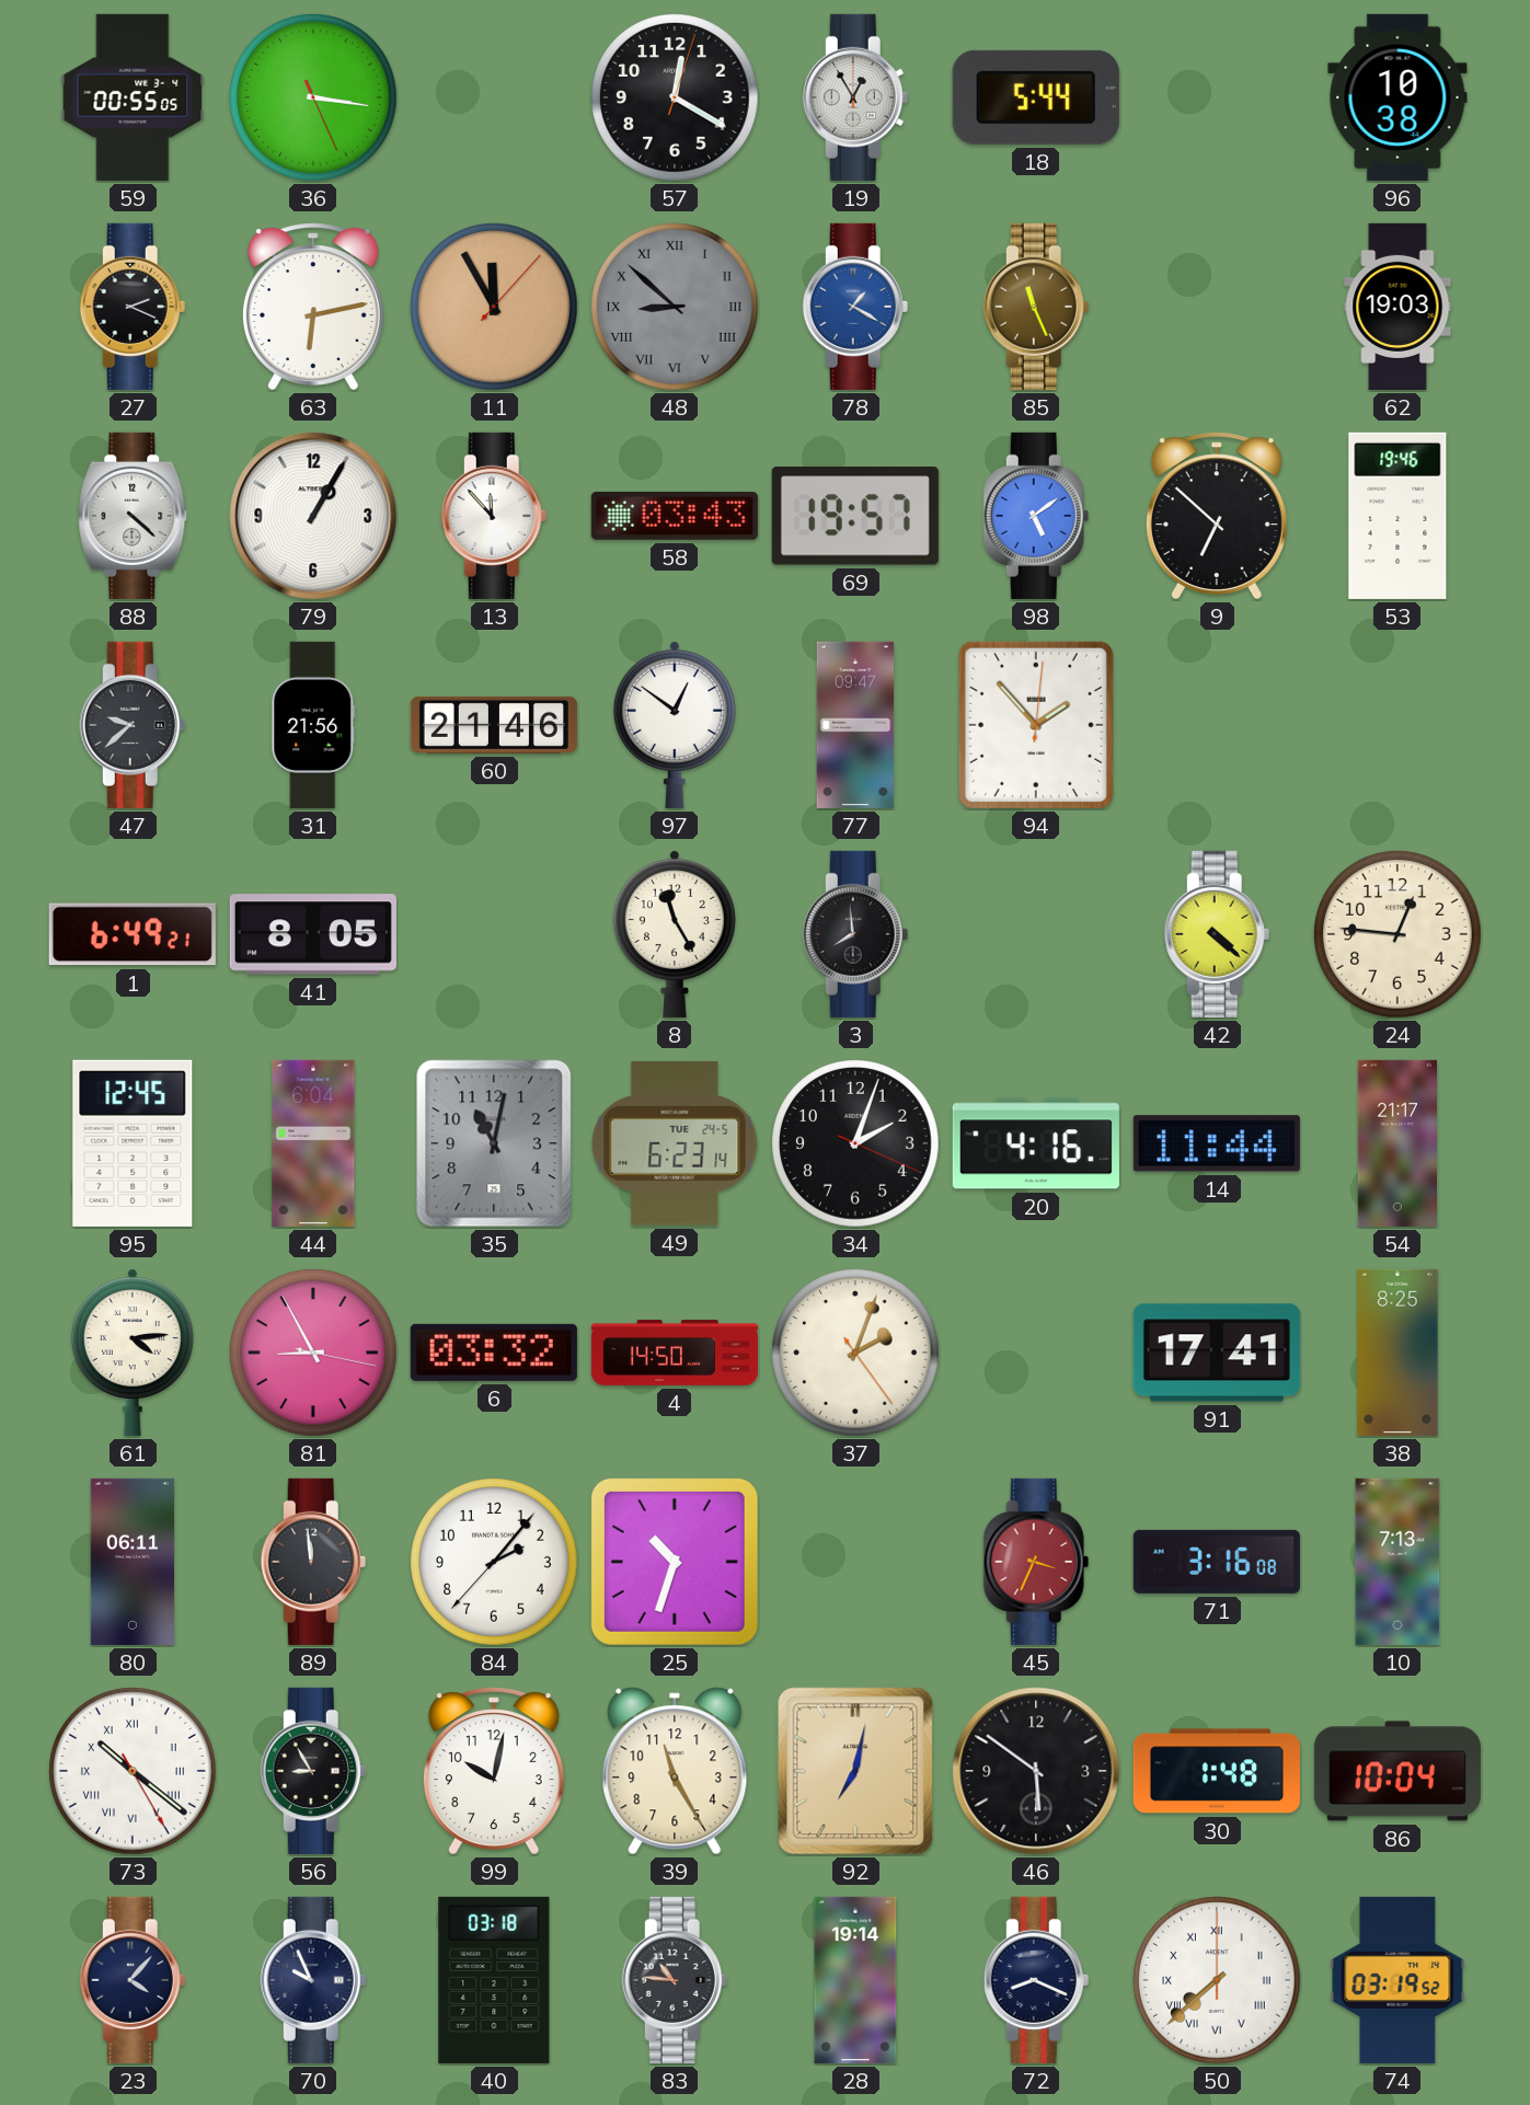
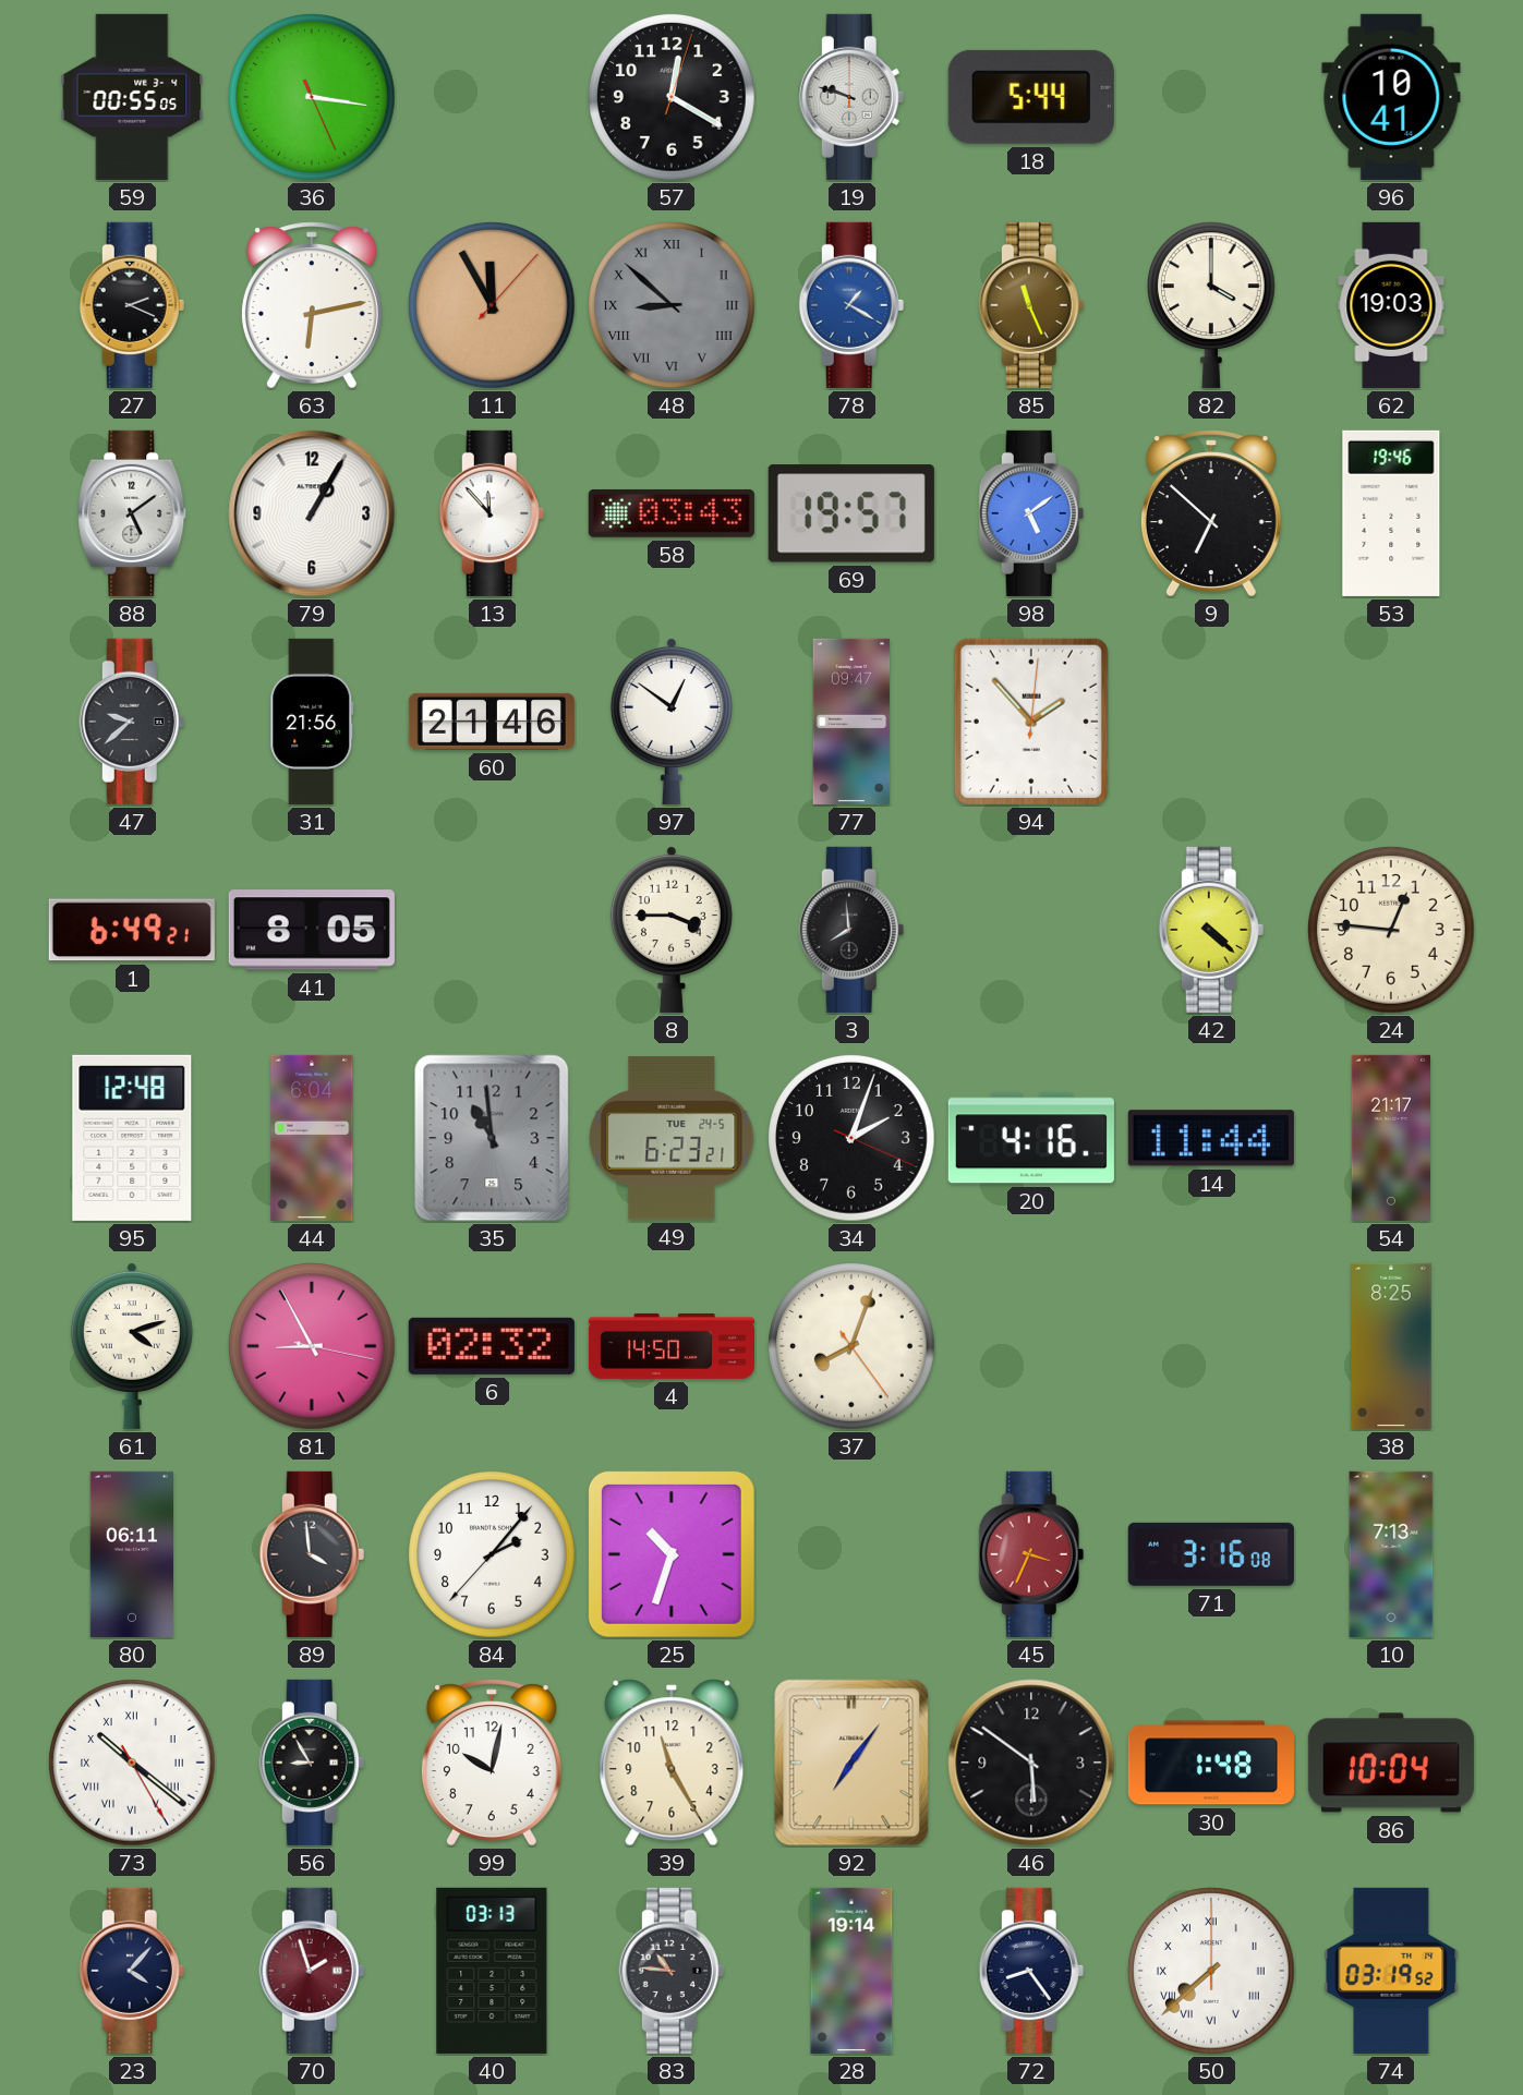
19: 12:55 -> 9:48 (851, 97)
96: 10:38 -> 10:41 (1391, 97)
82: none -> 4:00 (1212, 305)
88: 4:22 -> 5:09 (132, 513)
8: 11:25 -> 3:45 (672, 929)
95: 12:45 -> 12:48 (132, 1138)
35: 11:02 -> 10:59 (492, 1138)
49: 6:23:14 -> 6:23:21 (672, 1138)
61: 4:14 -> 4:12 (132, 1345)
6: 03:32 -> 02:32 (492, 1346)
37: 2:03 -> 8:03 (851, 1346)
91: 17:41 -> none (1217, 1353)
89: 11:59 -> 3:59 (312, 1554)
92: 7:02 -> 7:06 (851, 1763)
70: 9:56 -> 1:57 (312, 1971)
70 dial: navy -> burgundy (312, 1971)
40: 03:18 -> 03:13 (492, 1971)
72: 8:19 -> 8:24 (1031, 1971)
